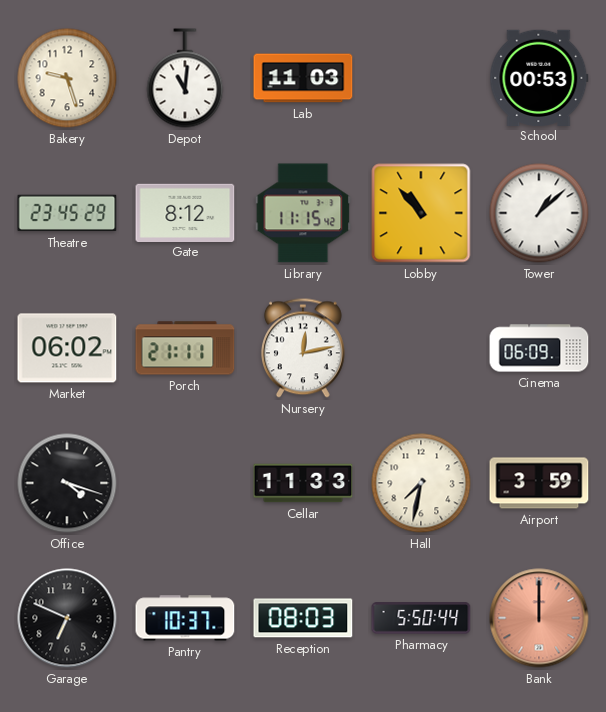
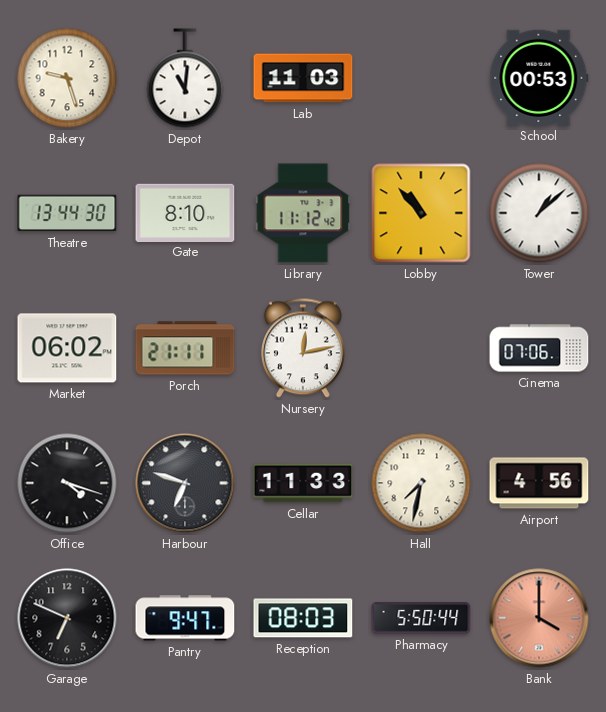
Theatre: 23:45 -> 13:44 (67, 213)
Gate: 8:12 -> 8:10 (185, 212)
Library: 11:15 -> 11:12 (303, 213)
Cinema: 06:09 -> 07:06 (539, 348)
Harbour: none -> 6:48 (185, 483)
Airport: 3:59 -> 4:56 (539, 483)
Pantry: 10:37 -> 9:47 (185, 618)
Bank: 12:00 -> 4:00 (539, 618)
